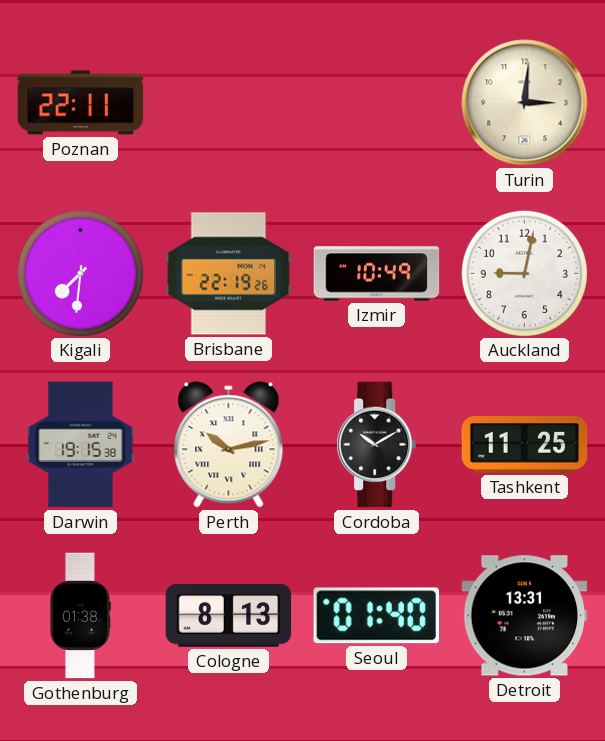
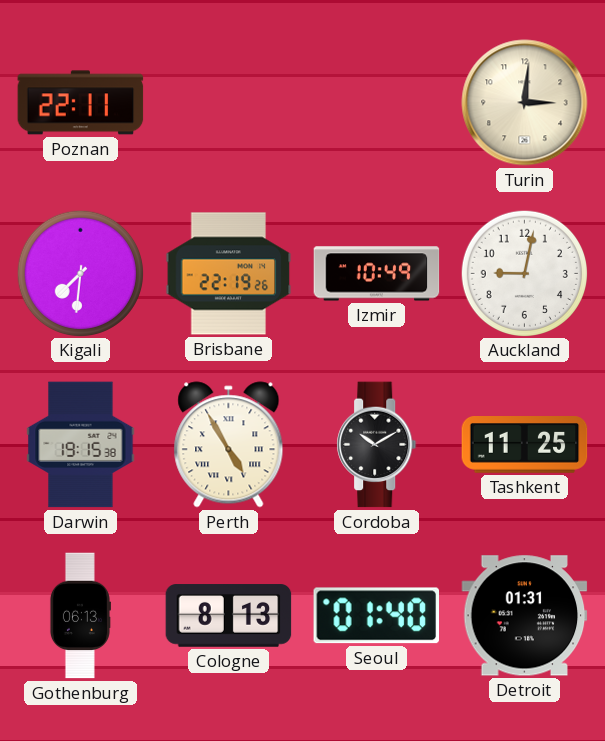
Perth: 10:13 -> 4:55 (229, 445)
Gothenburg: 01:38 -> 06:13 (80, 616)
Detroit: 13:31 -> 01:31 (525, 616)
